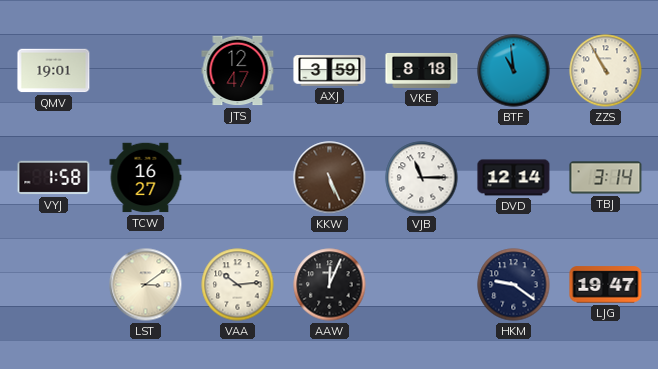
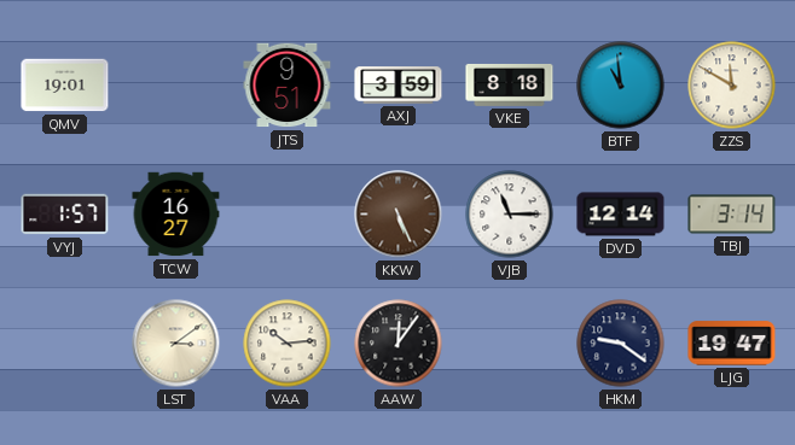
JTS: 12:47 -> 9:51 (288, 86)
ZZS: 10:55 -> 11:50 (732, 86)
VYJ: 1:58 -> 1:57 (65, 215)
AAW: 12:04 -> 12:06 (399, 344)
